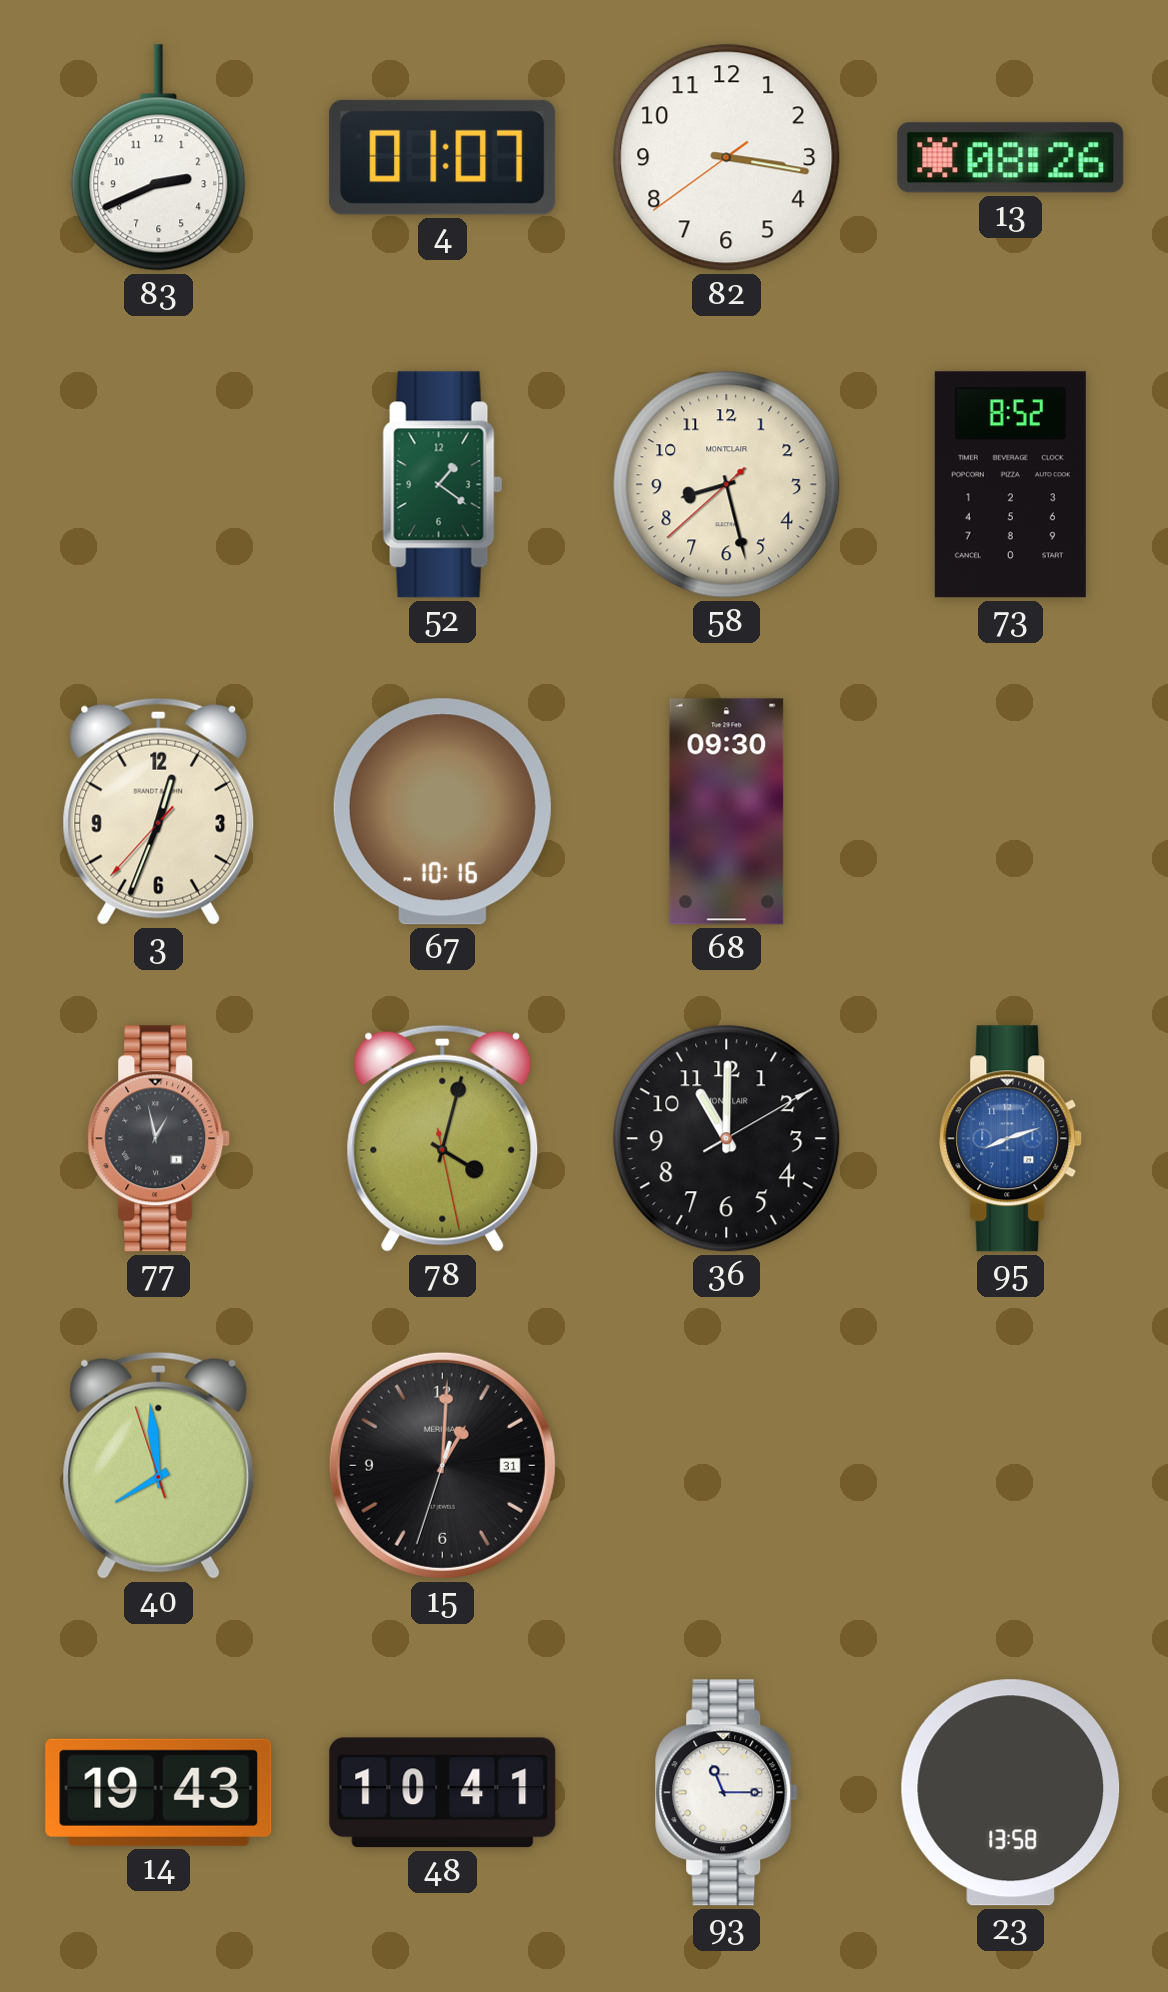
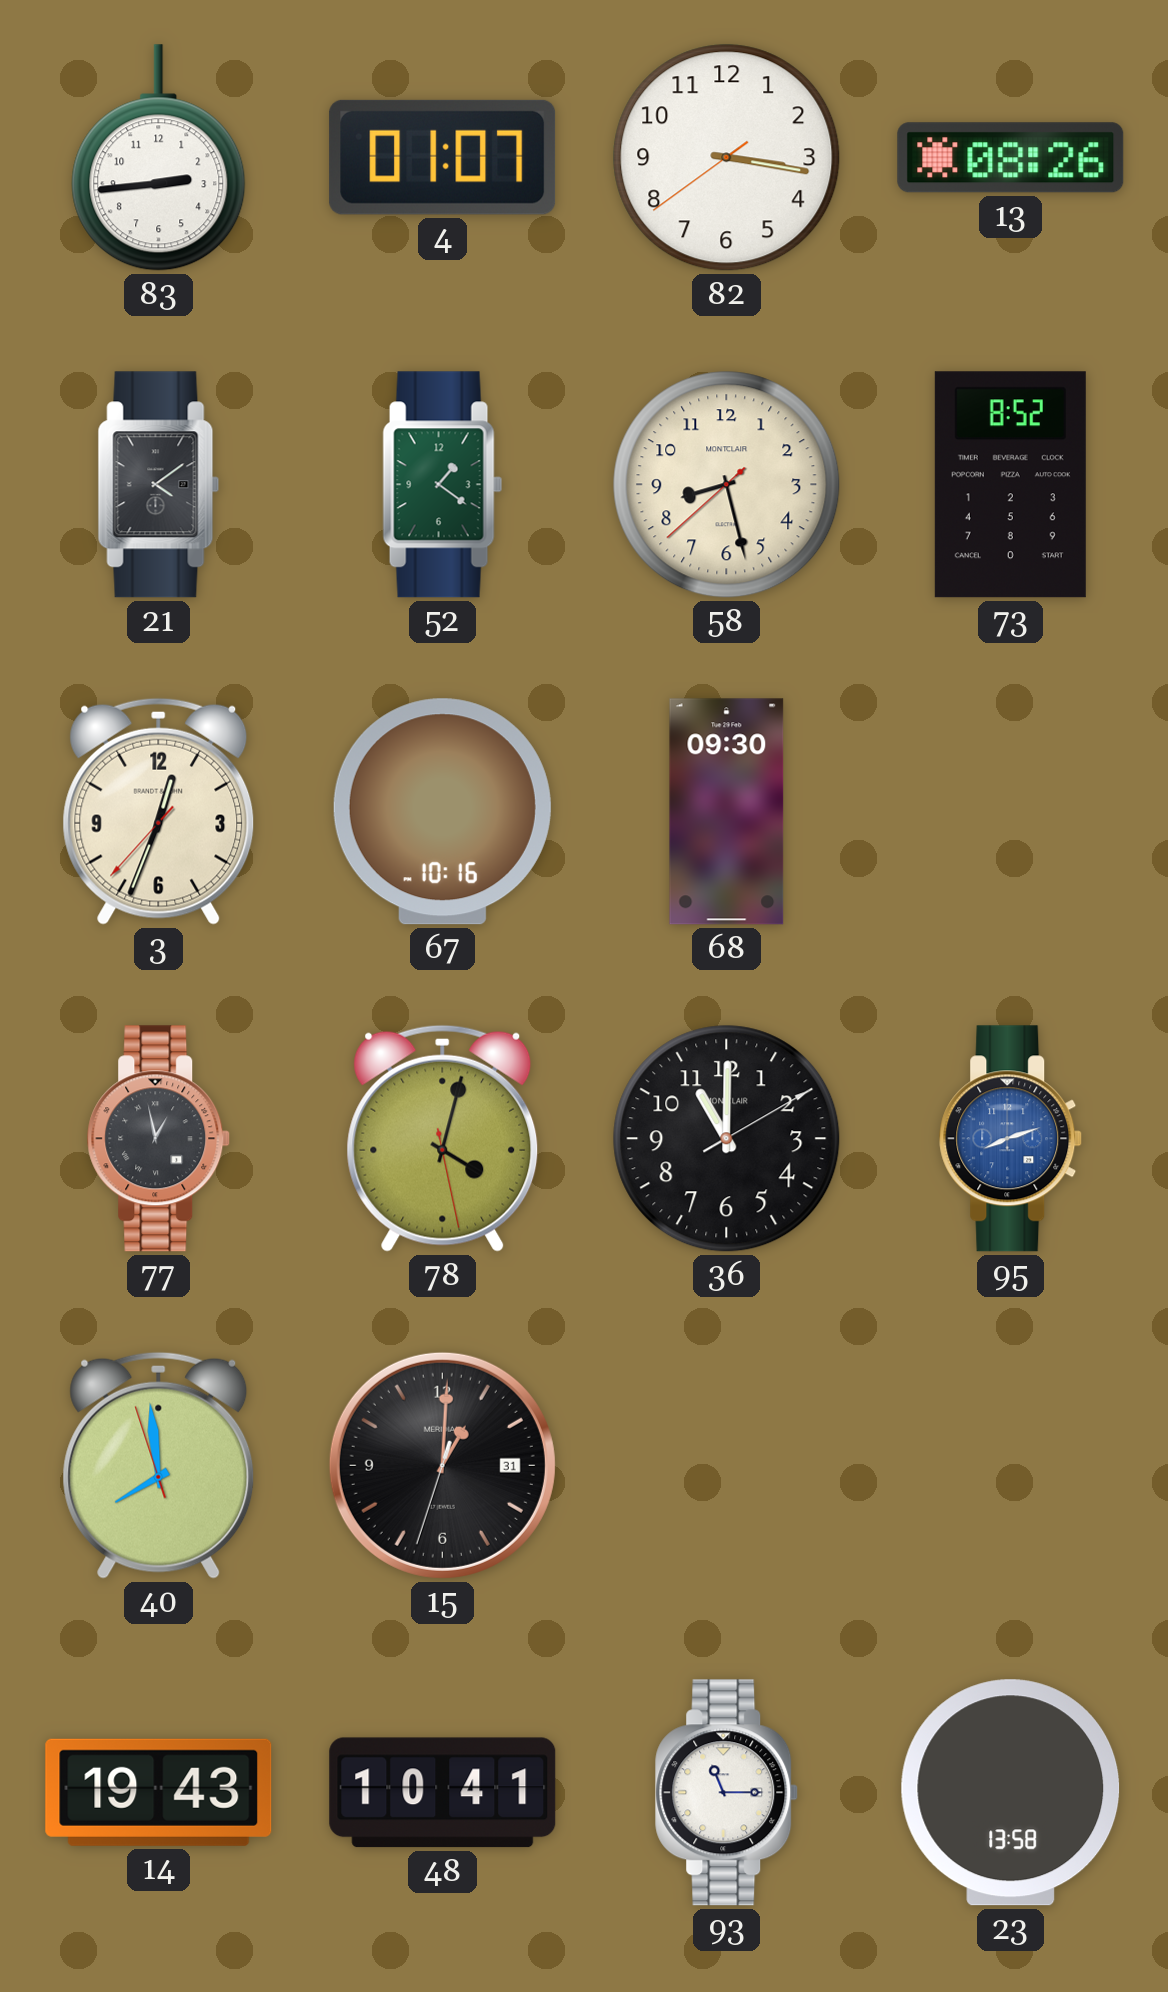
83: 2:41 -> 2:44 (159, 158)
21: none -> 4:09 (159, 485)
